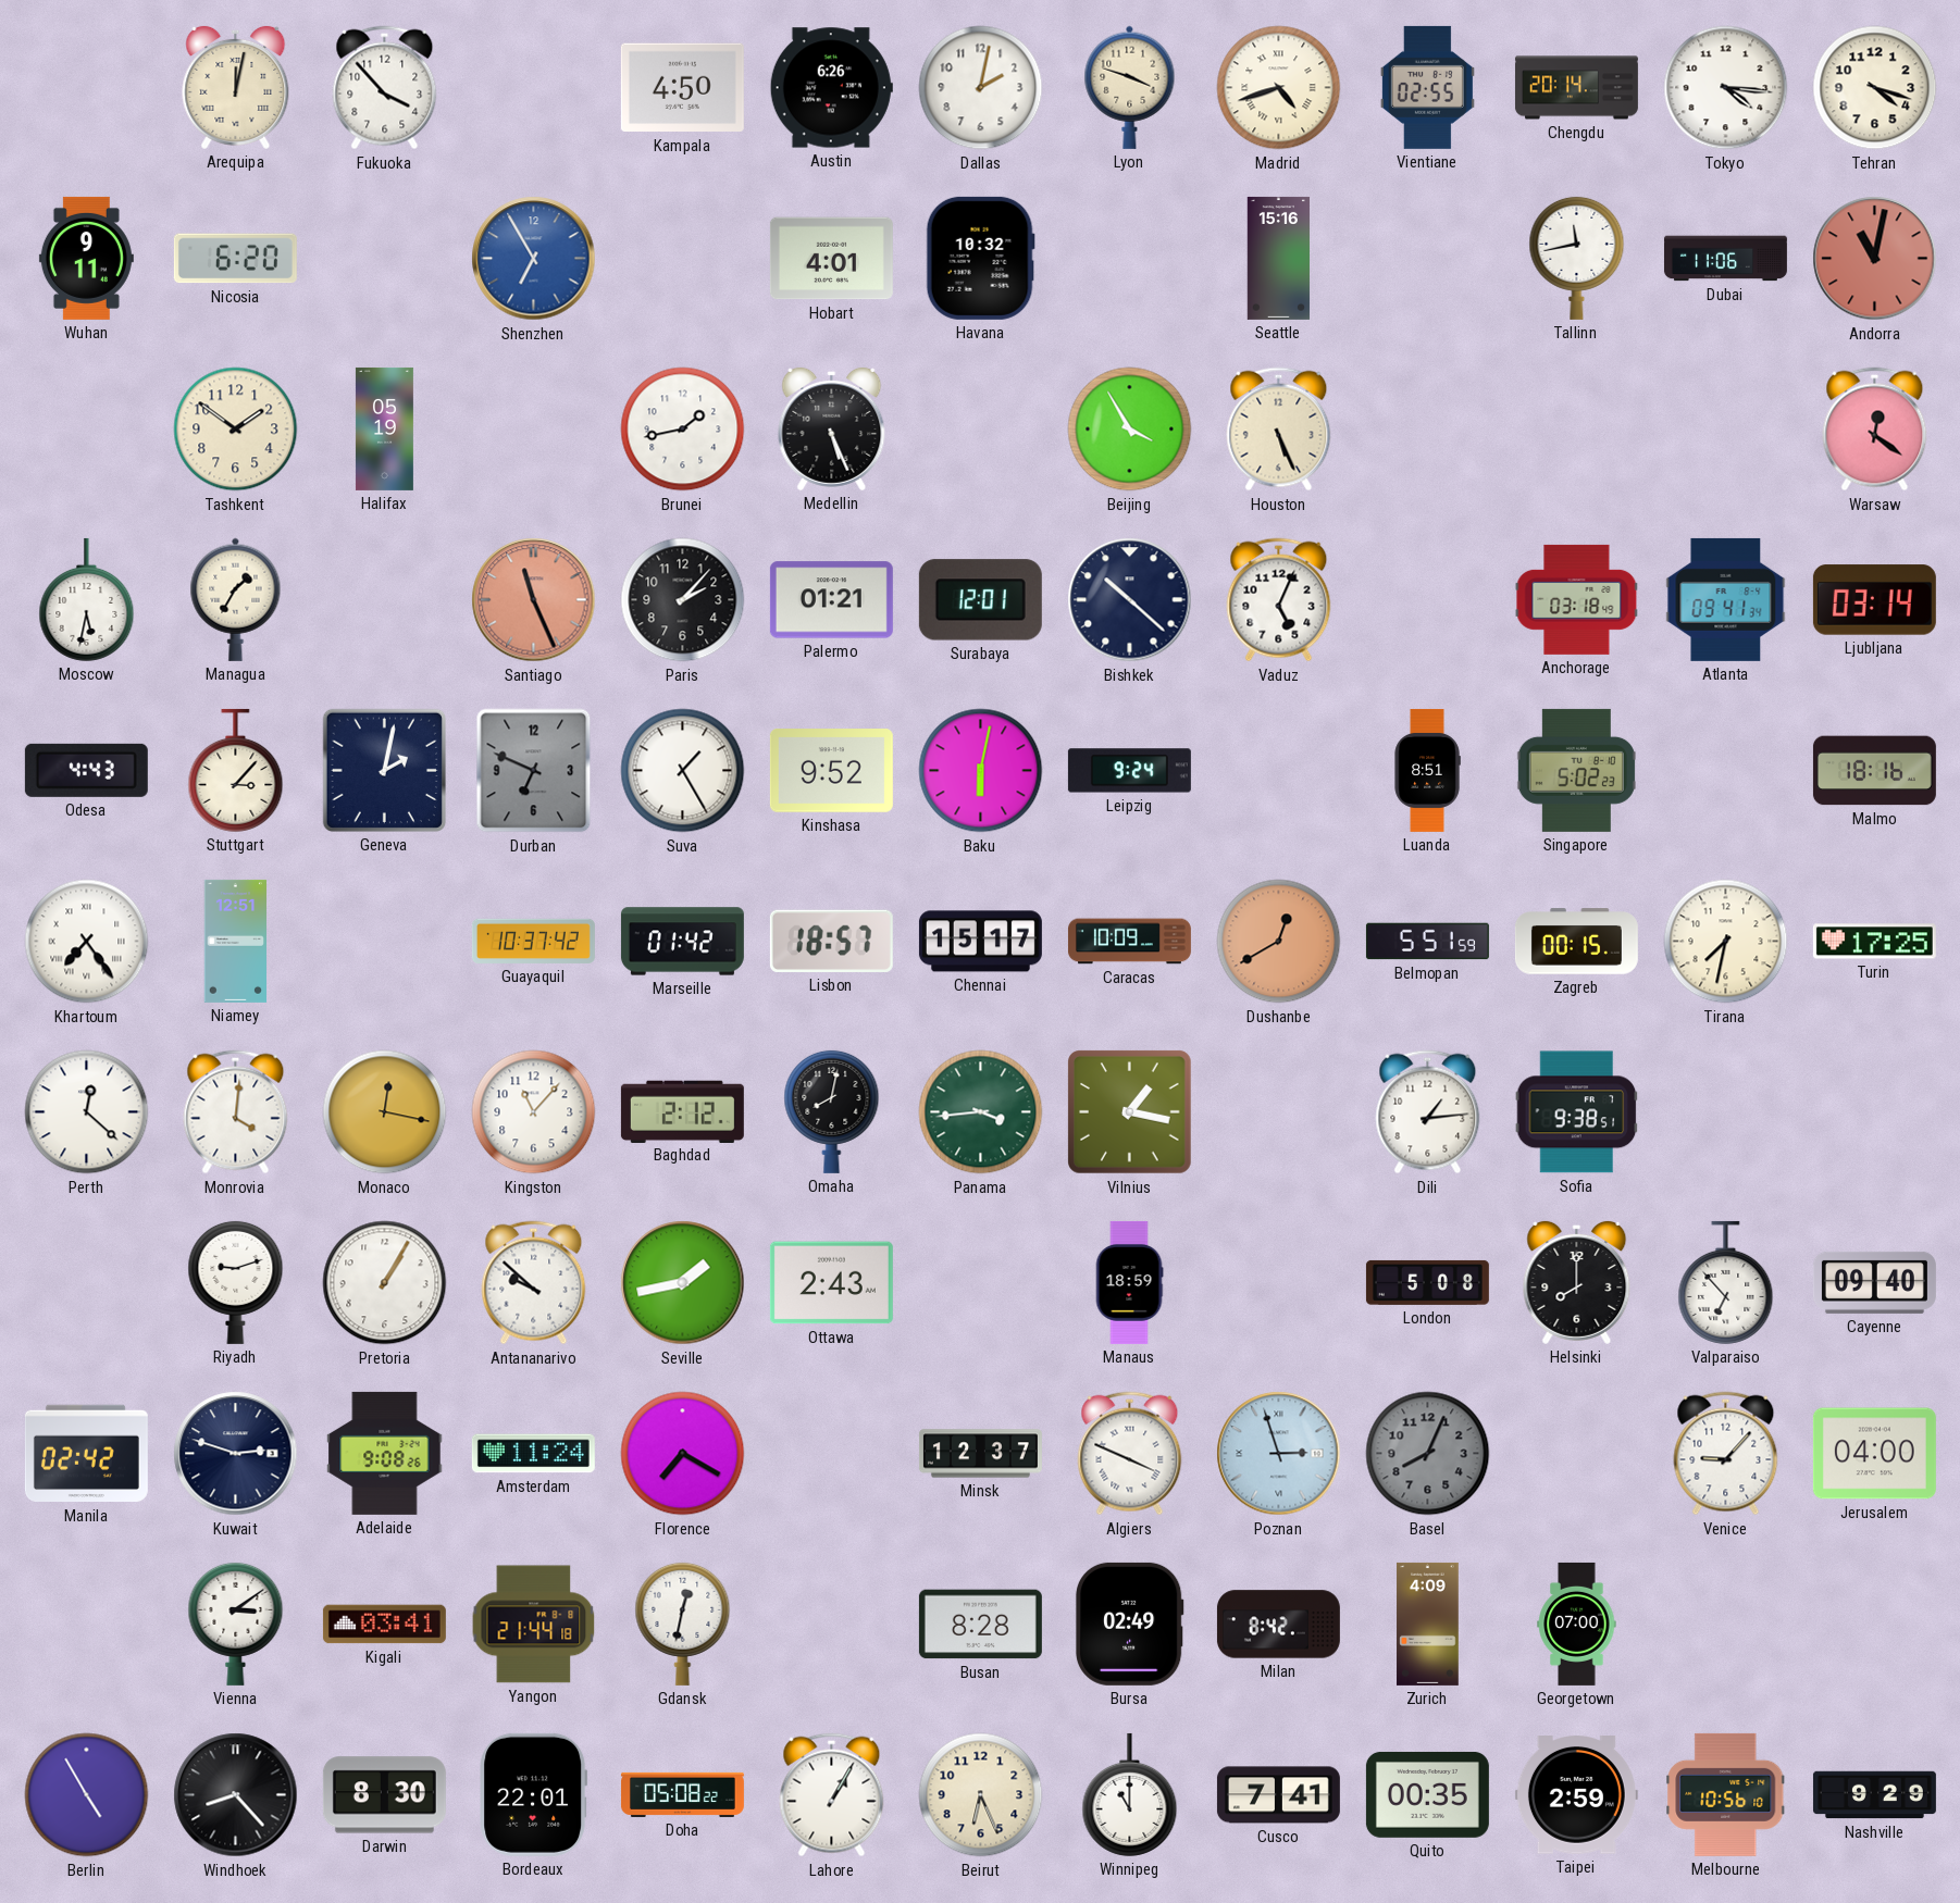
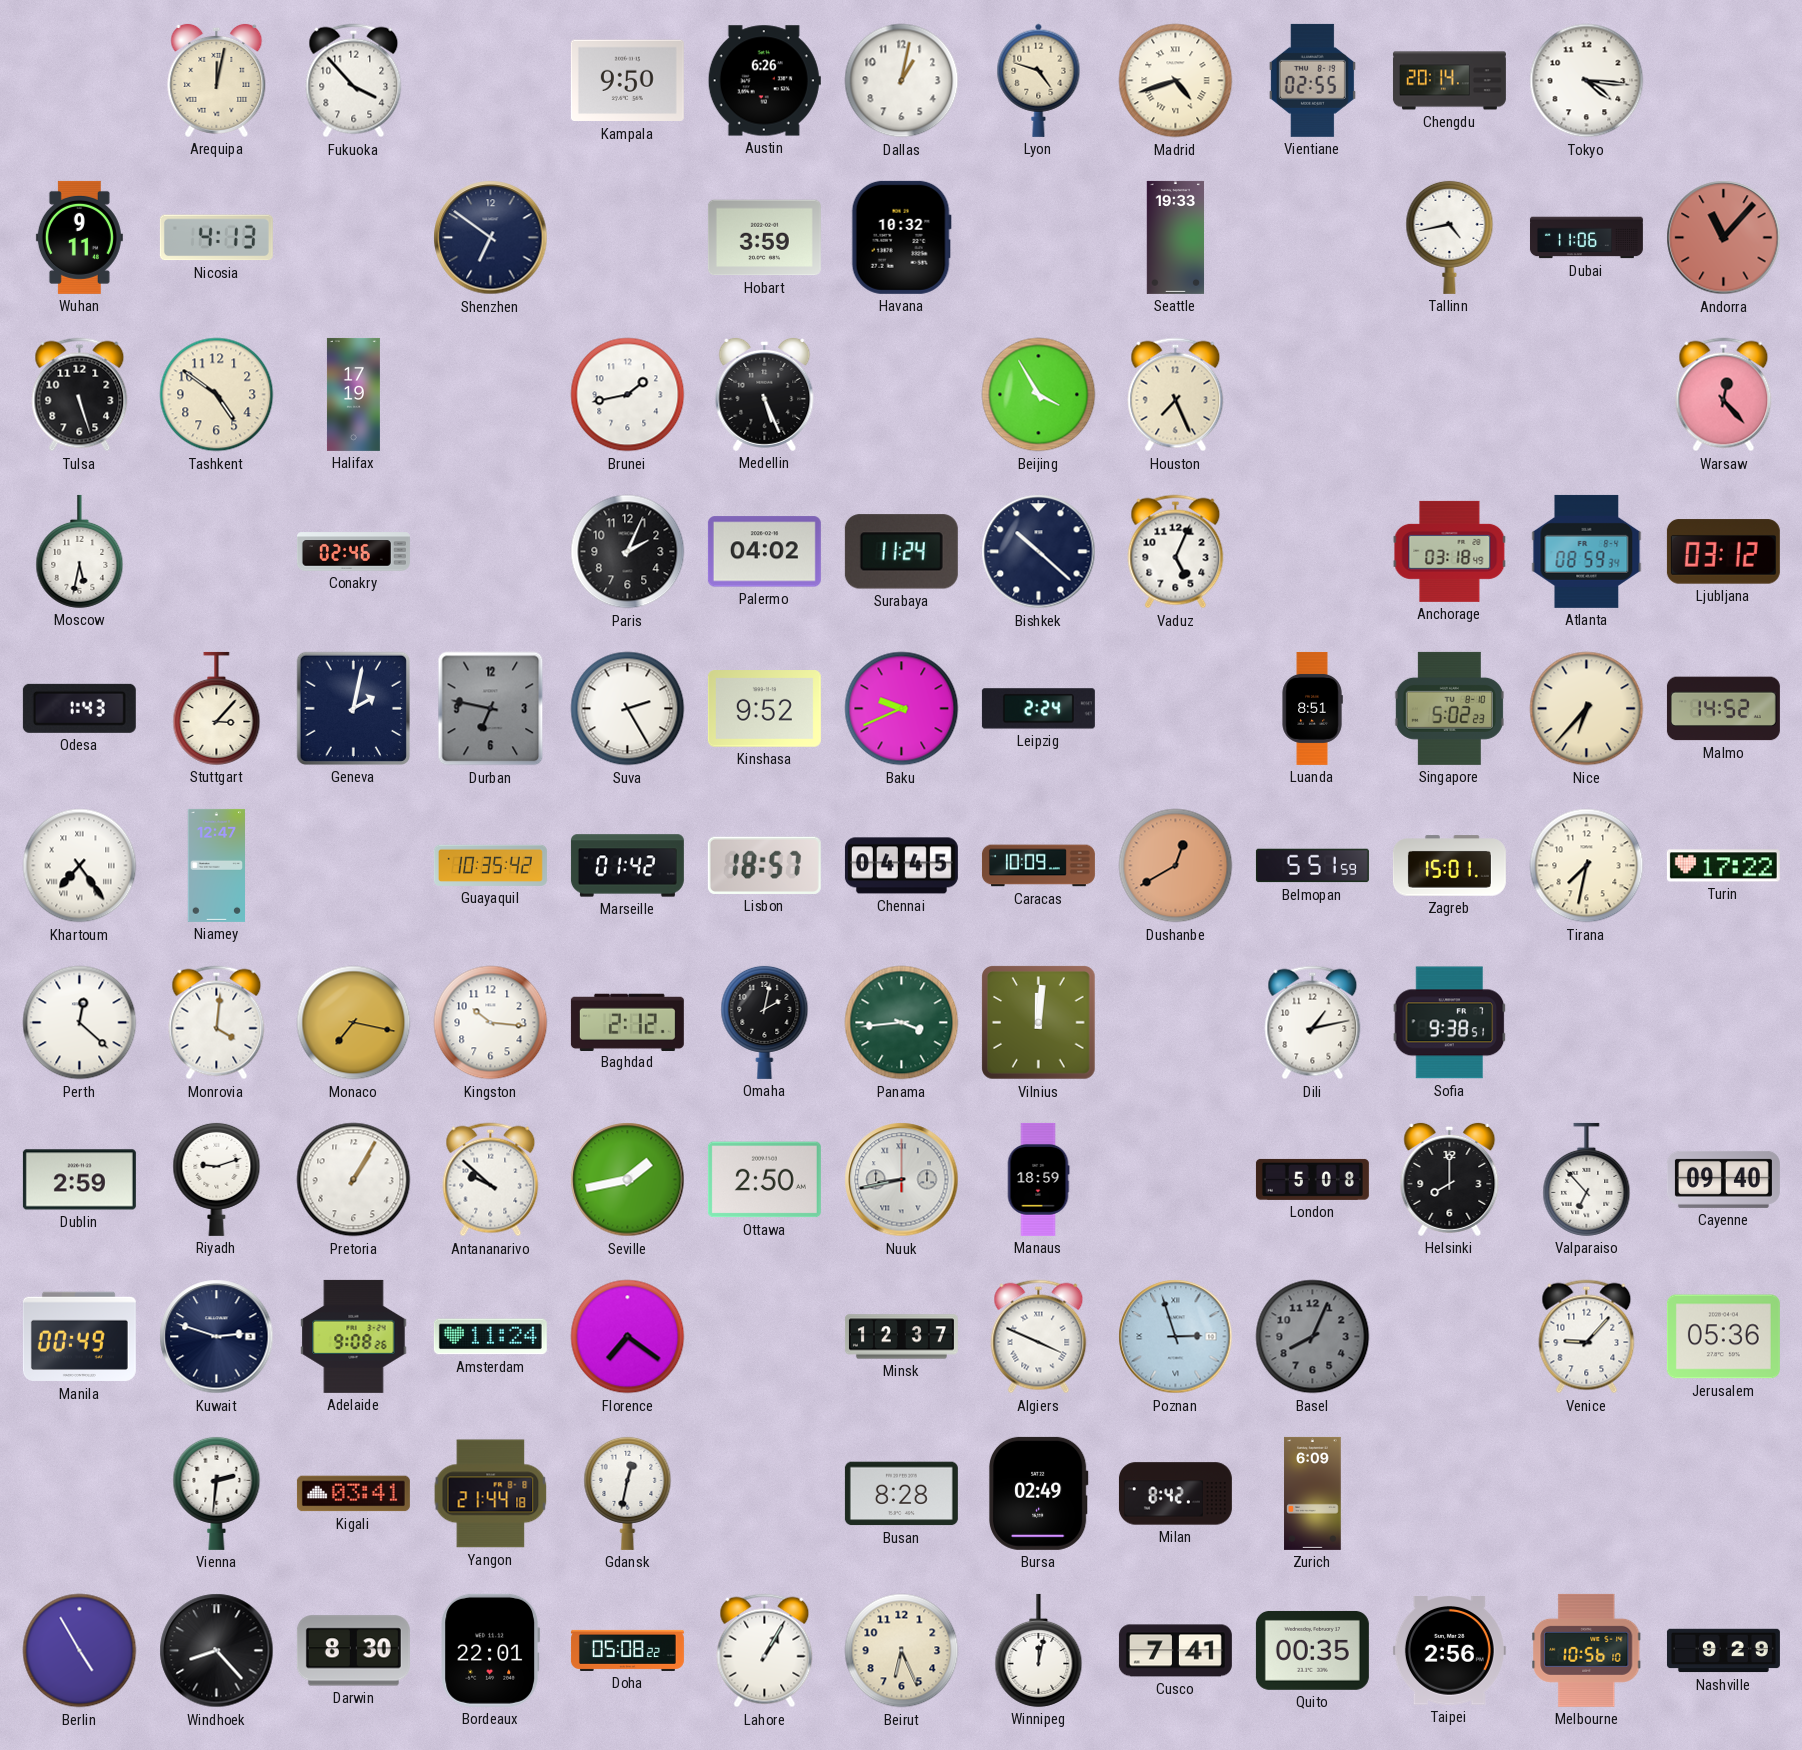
Kampala: 4:50 -> 9:50 (627, 81)
Dallas: 2:02 -> 1:02 (902, 81)
Lyon: 3:48 -> 4:48 (1039, 80)
Tehran: 4:18 -> none (1875, 88)
Nicosia: 6:20 -> 4:13 (216, 238)
Shenzhen: 6:55 -> 6:51 (491, 238)
Shenzhen dial: blue -> navy (491, 238)
Hobart: 4:01 -> 3:59 (764, 238)
Seattle: 15:16 -> 19:33 (1176, 237)
Tallinn: 11:43 -> 4:43 (1450, 237)
Andorra: 11:02 -> 11:07 (1724, 238)
Tulsa: none -> 5:27 (80, 395)
Tashkent: 1:51 -> 4:51 (217, 395)
Halifax: 05:19 -> 17:19 (353, 394)
Houston: 5:26 -> 7:26 (1176, 395)
Warsaw: 12:21 -> 12:23 (1724, 395)
Managua: 1:35 -> none (236, 599)
Conakry: none -> 02:46 (353, 552)
Santiago: 11:26 -> none (534, 600)
Paris: 2:07 -> 2:04 (628, 552)
Palermo: 01:21 -> 04:02 (764, 552)
Surabaya: 12:01 -> 11:24 (901, 552)
Atlanta: 09:41 -> 08:59 (1587, 551)
Ljubljana: 03:14 -> 03:12 (1723, 552)
Odesa: 4:43 -> 1:43 (79, 708)
Durban: 6:49 -> 6:47 (491, 709)
Suva: 1:25 -> 2:25 (628, 709)
Baku: 6:02 -> 9:41 (902, 709)
Leipzig: 9:24 -> 2:24 (1038, 709)
Nice: none -> 6:37 (1587, 709)
Malmo: 18:16 -> 14:52 (1723, 709)
Niamey: 12:51 -> 12:47 (217, 865)
Guayaquil: 10:37 -> 10:35 (490, 865)
Chennai: 15:17 -> 04:45 (901, 866)
Zagreb: 00:15 -> 15:01 (1449, 866)
Turin: 17:25 -> 17:22 (1723, 866)
Monaco: 12:17 -> 7:17 (354, 1023)
Kingston: 11:07 -> 10:16 (491, 1023)
Omaha: 8:02 -> 2:02 (765, 1022)
Vilnius: 1:17 -> 12:01 (1039, 1023)
Dili: 1:14 -> 1:13 (1313, 1023)
Dublin: none -> 2:59 (79, 1180)
Ottawa: 2:43 -> 2:50 (764, 1180)
Nuuk: none -> 8:43 (902, 1180)
Manila: 02:42 -> 00:49 (79, 1337)
Florence: 7:20 -> 7:21 (628, 1337)
Jerusalem: 04:00 -> 05:36 (1723, 1337)
Vienna: 3:09 -> 2:31 (217, 1493)
Zurich: 4:09 -> 6:09 (1313, 1493)
Georgetown: 07:00 -> none (1577, 1624)
Winnipeg: 11:00 -> 12:02 (1039, 1650)
Taipei: 2:59 -> 2:56 (1449, 1651)
